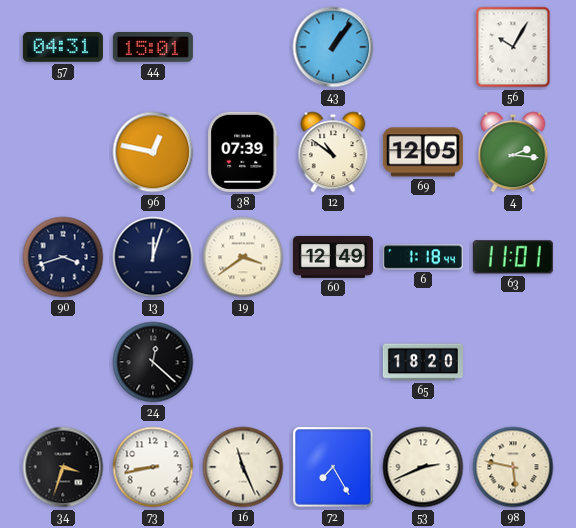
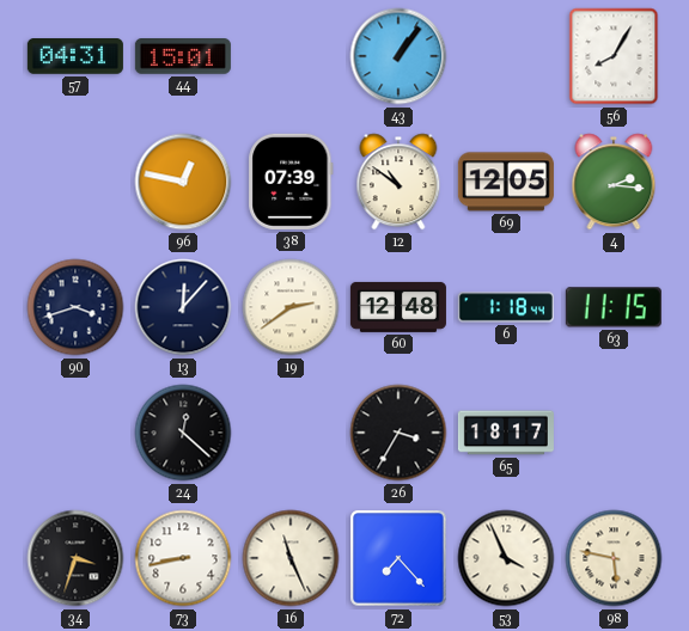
56: 10:05 -> 8:05 (614, 56)
13: 12:03 -> 12:07 (183, 307)
19: 3:39 -> 2:39 (291, 307)
60: 12:49 -> 12:48 (398, 307)
63: 11:01 -> 11:15 (614, 307)
26: none -> 3:35 (398, 433)
65: 18:20 -> 18:17 (506, 433)
72: 7:25 -> 7:23 (398, 558)
53: 2:41 -> 3:56 (506, 558)
